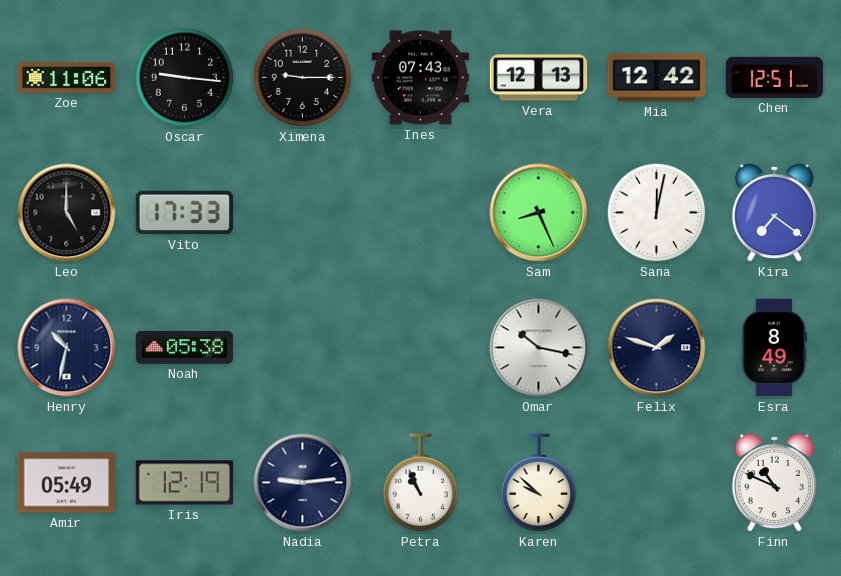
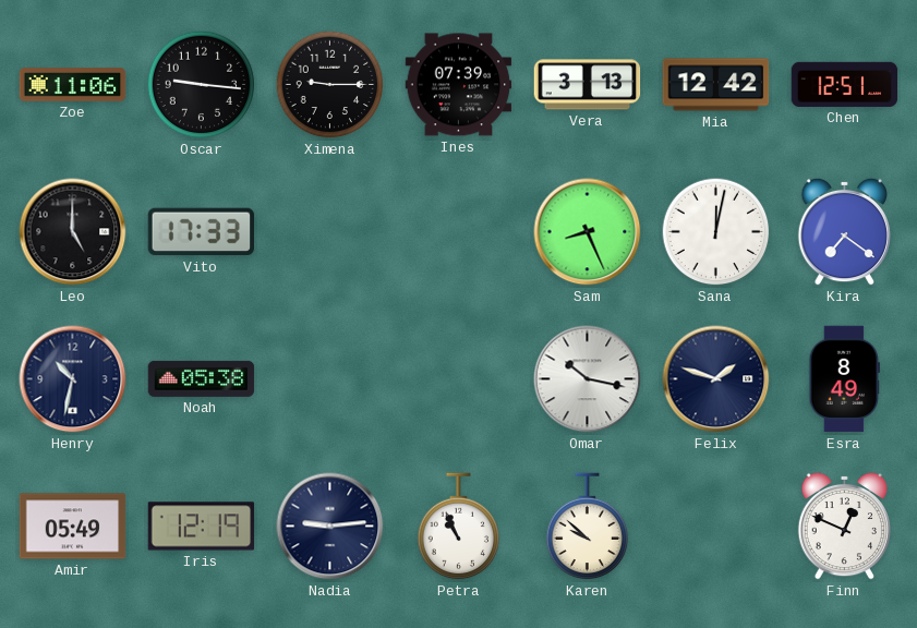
Ines: 07:43 -> 07:39 (459, 85)
Vera: 12:13 -> 3:13 (588, 85)
Finn: 10:49 -> 12:49 (845, 526)
